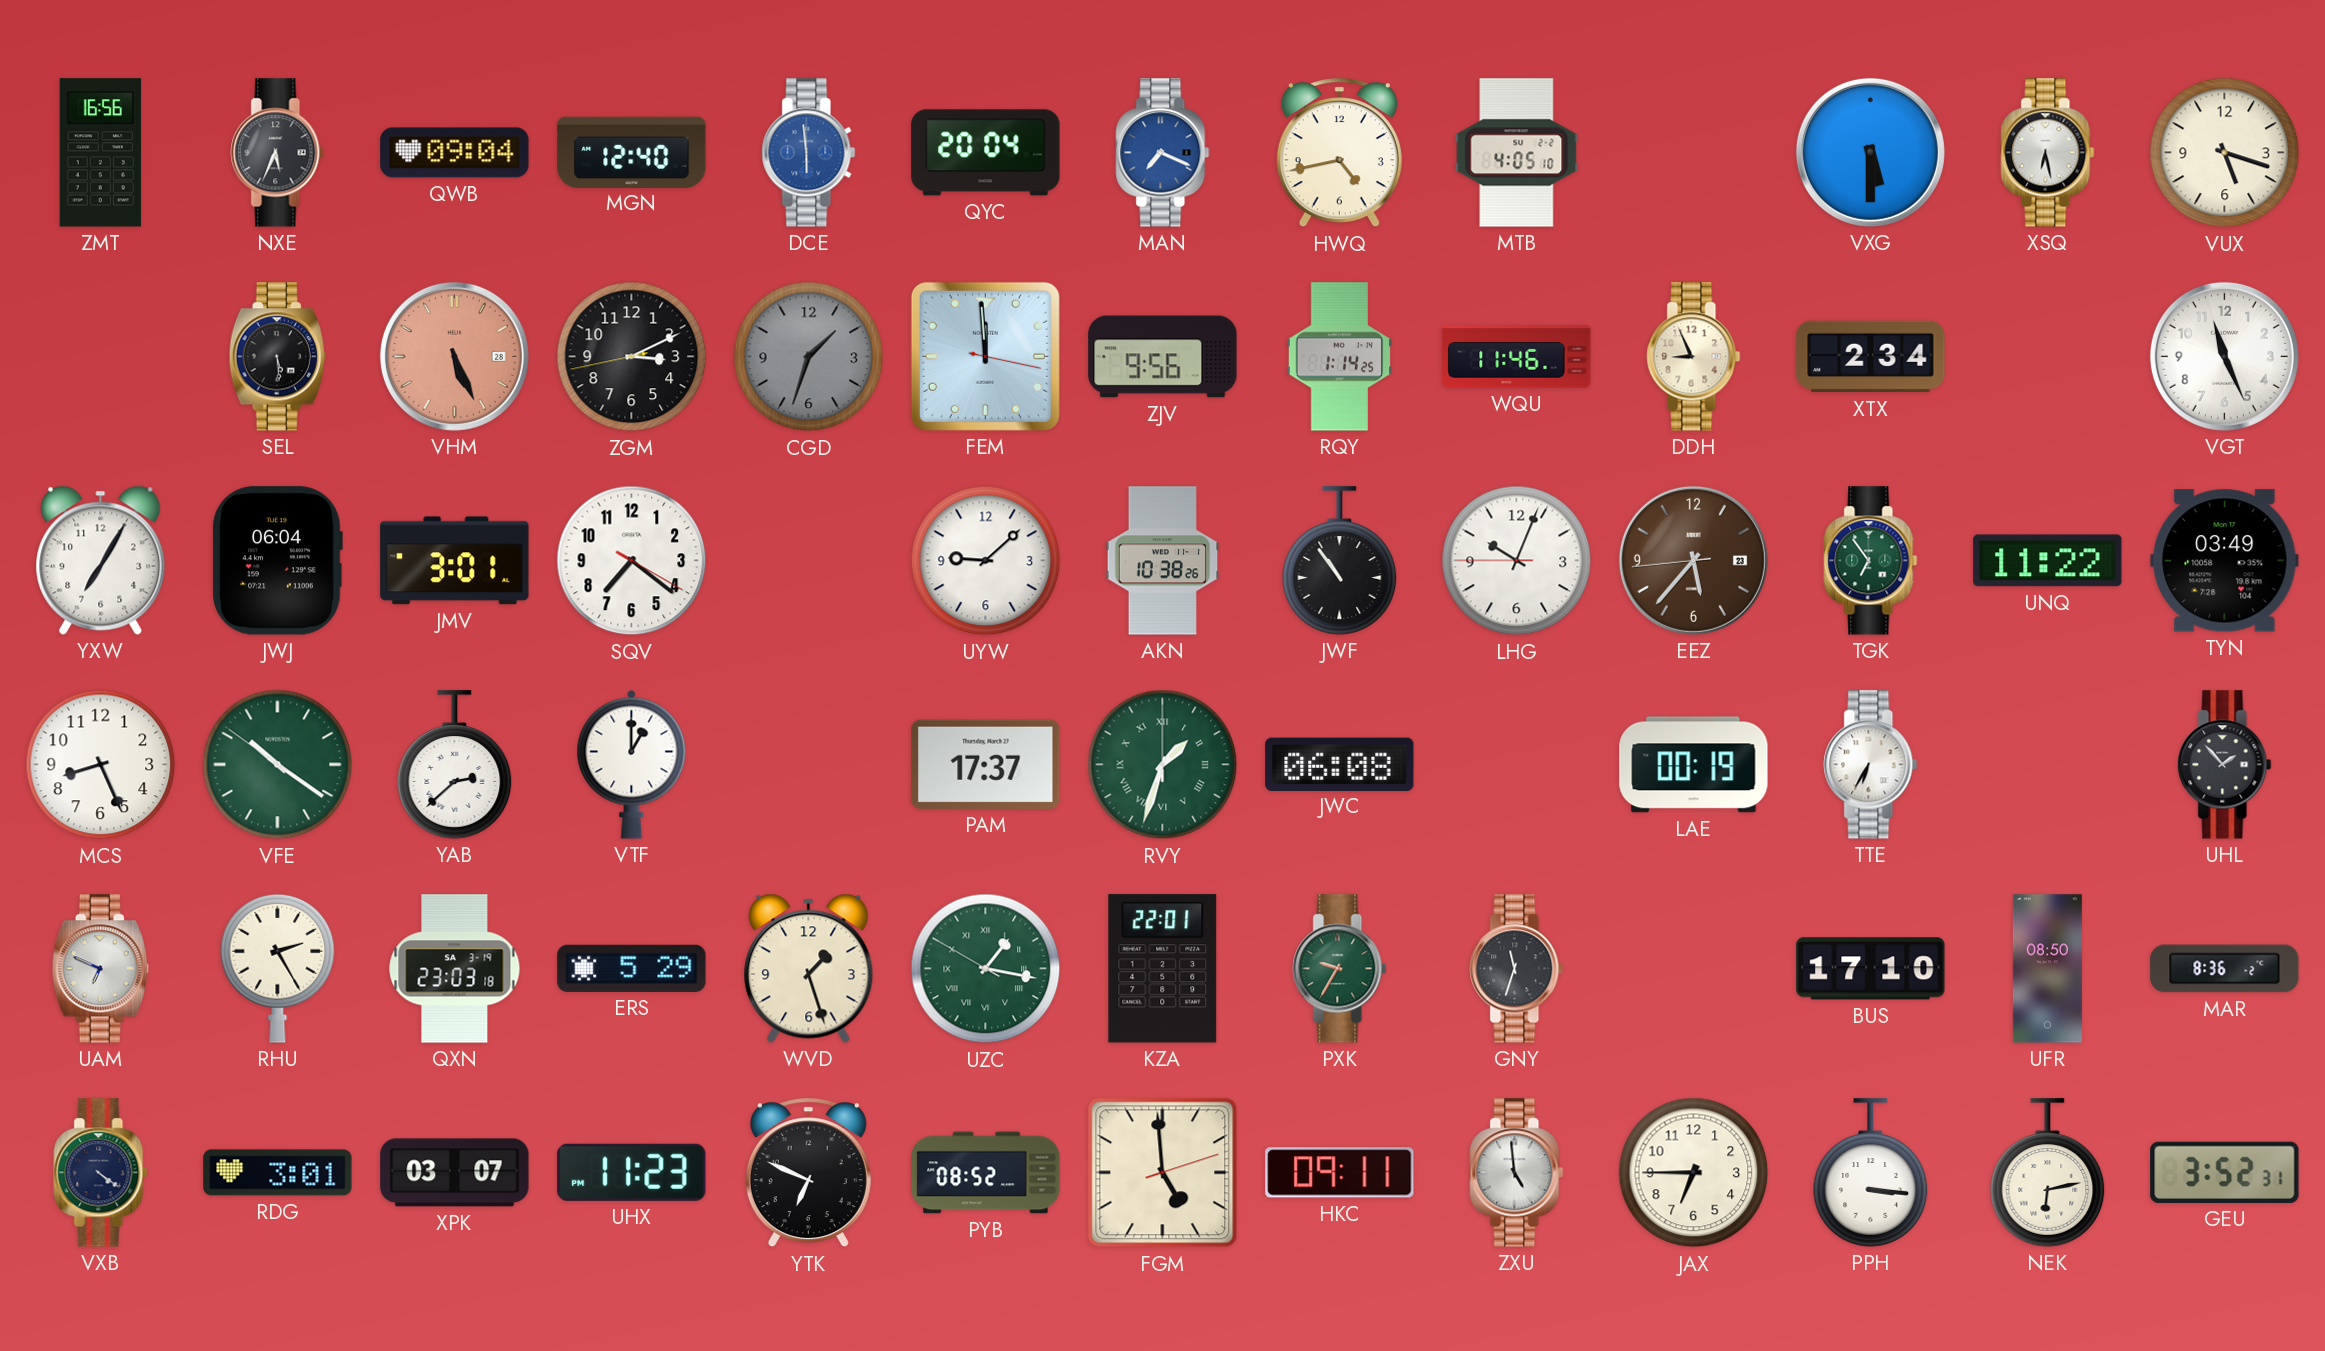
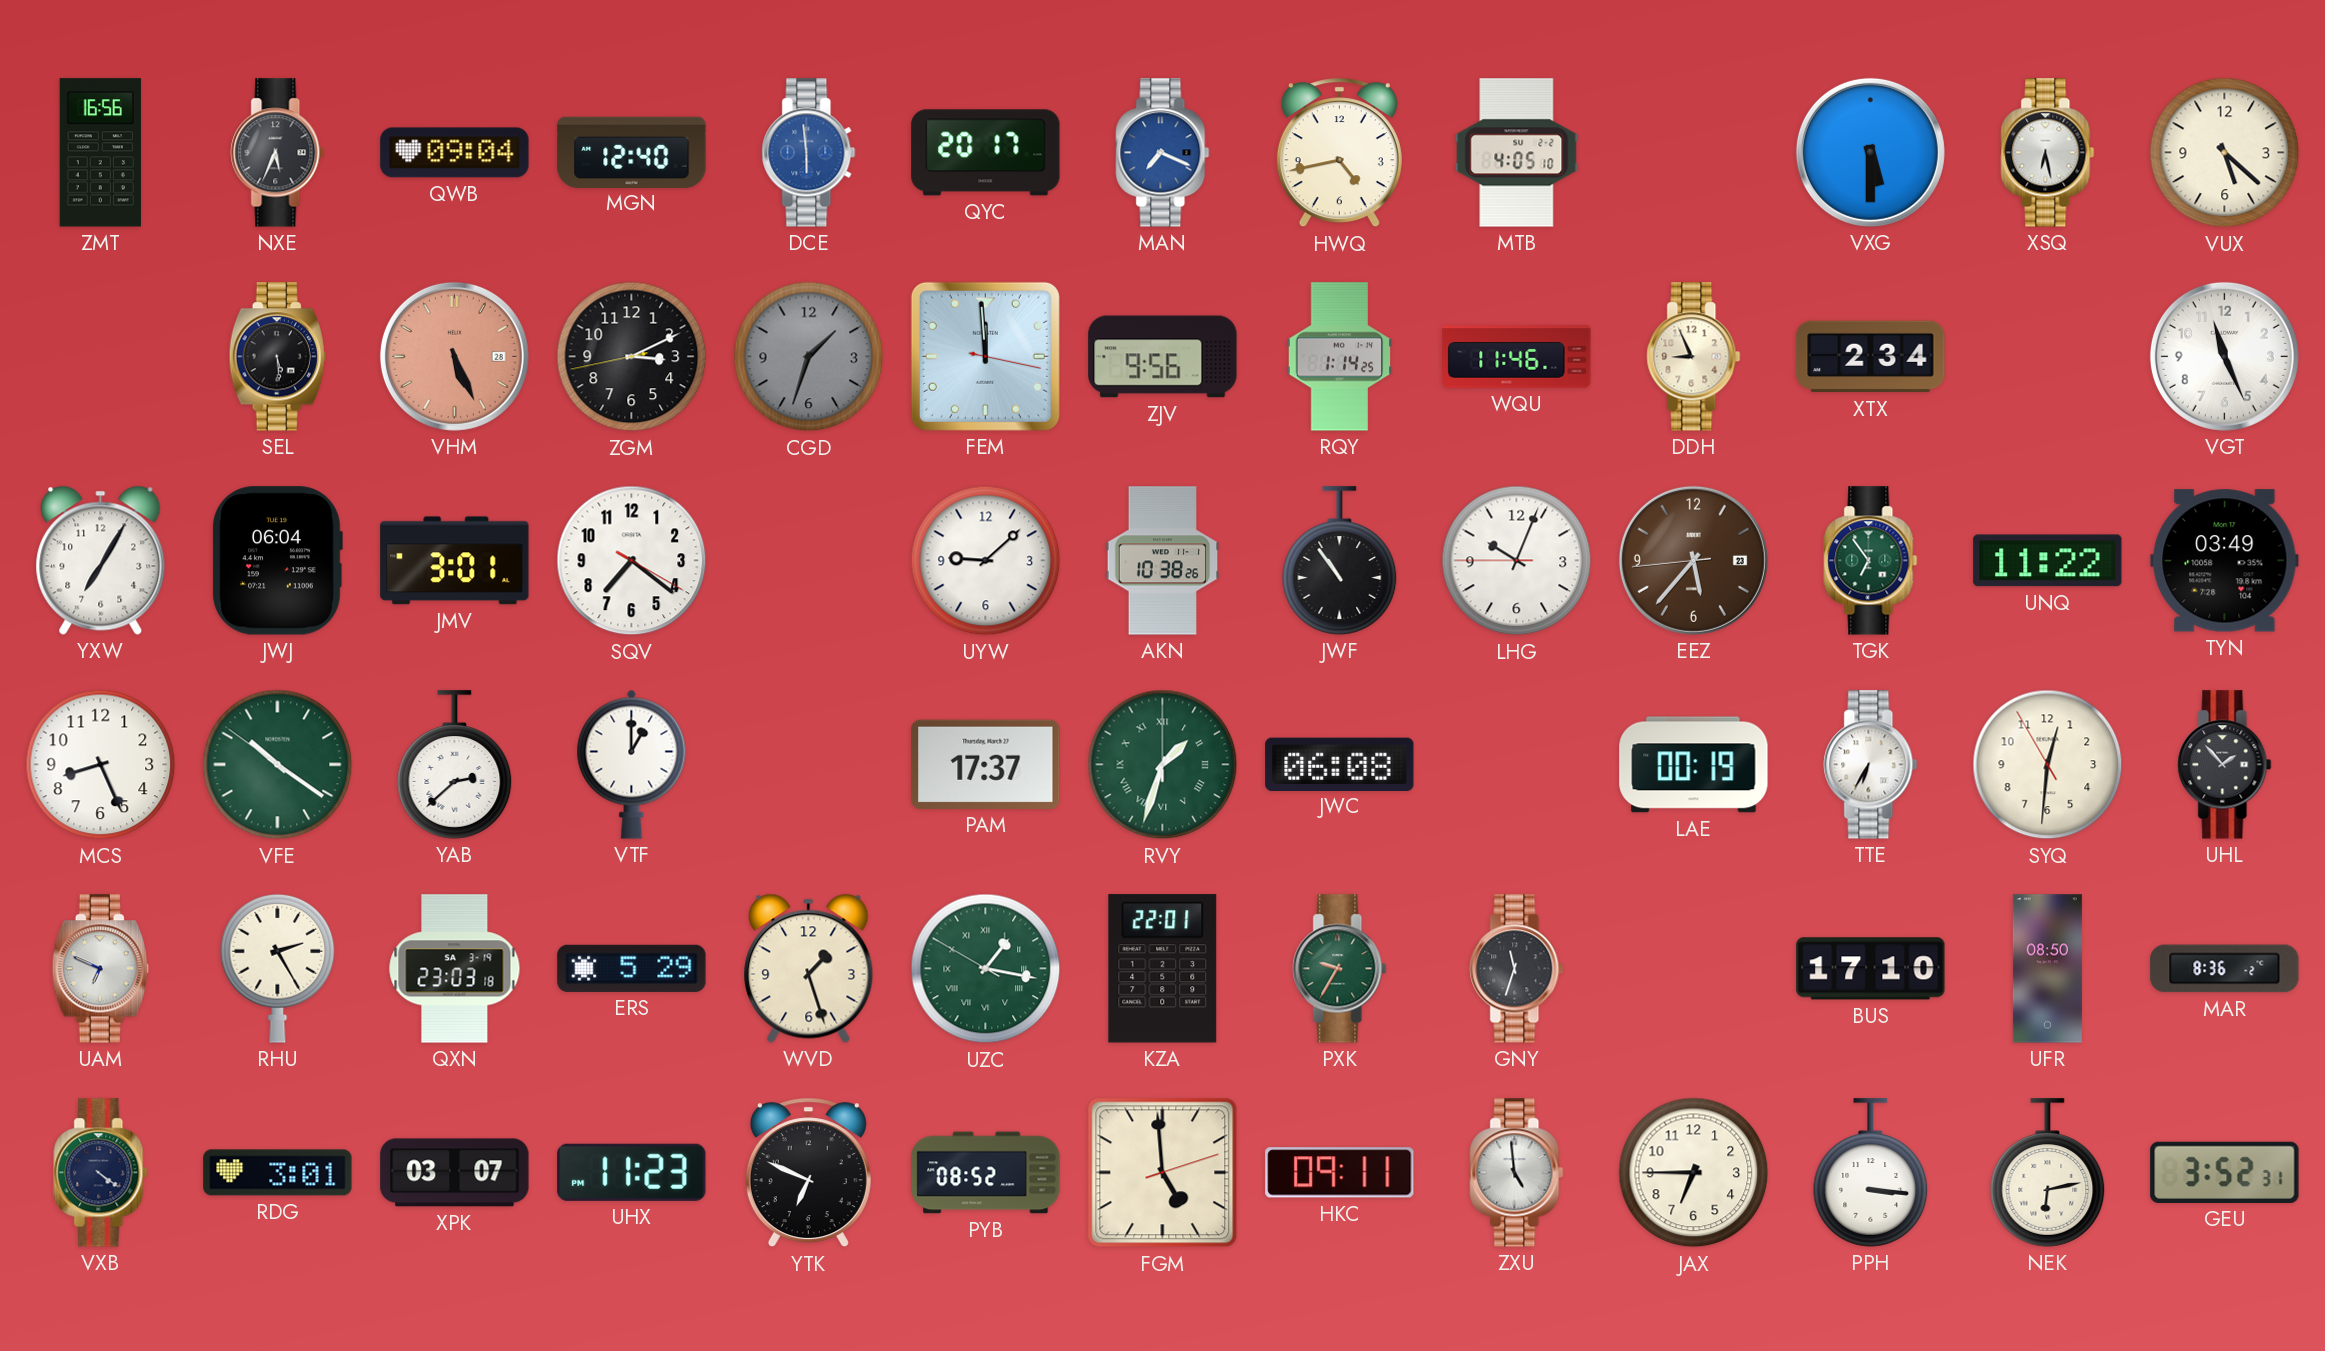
QYC: 20:04 -> 20:17 (986, 153)
VUX: 5:18 -> 5:22 (2225, 153)
SYQ: none -> 12:30 (2048, 765)
